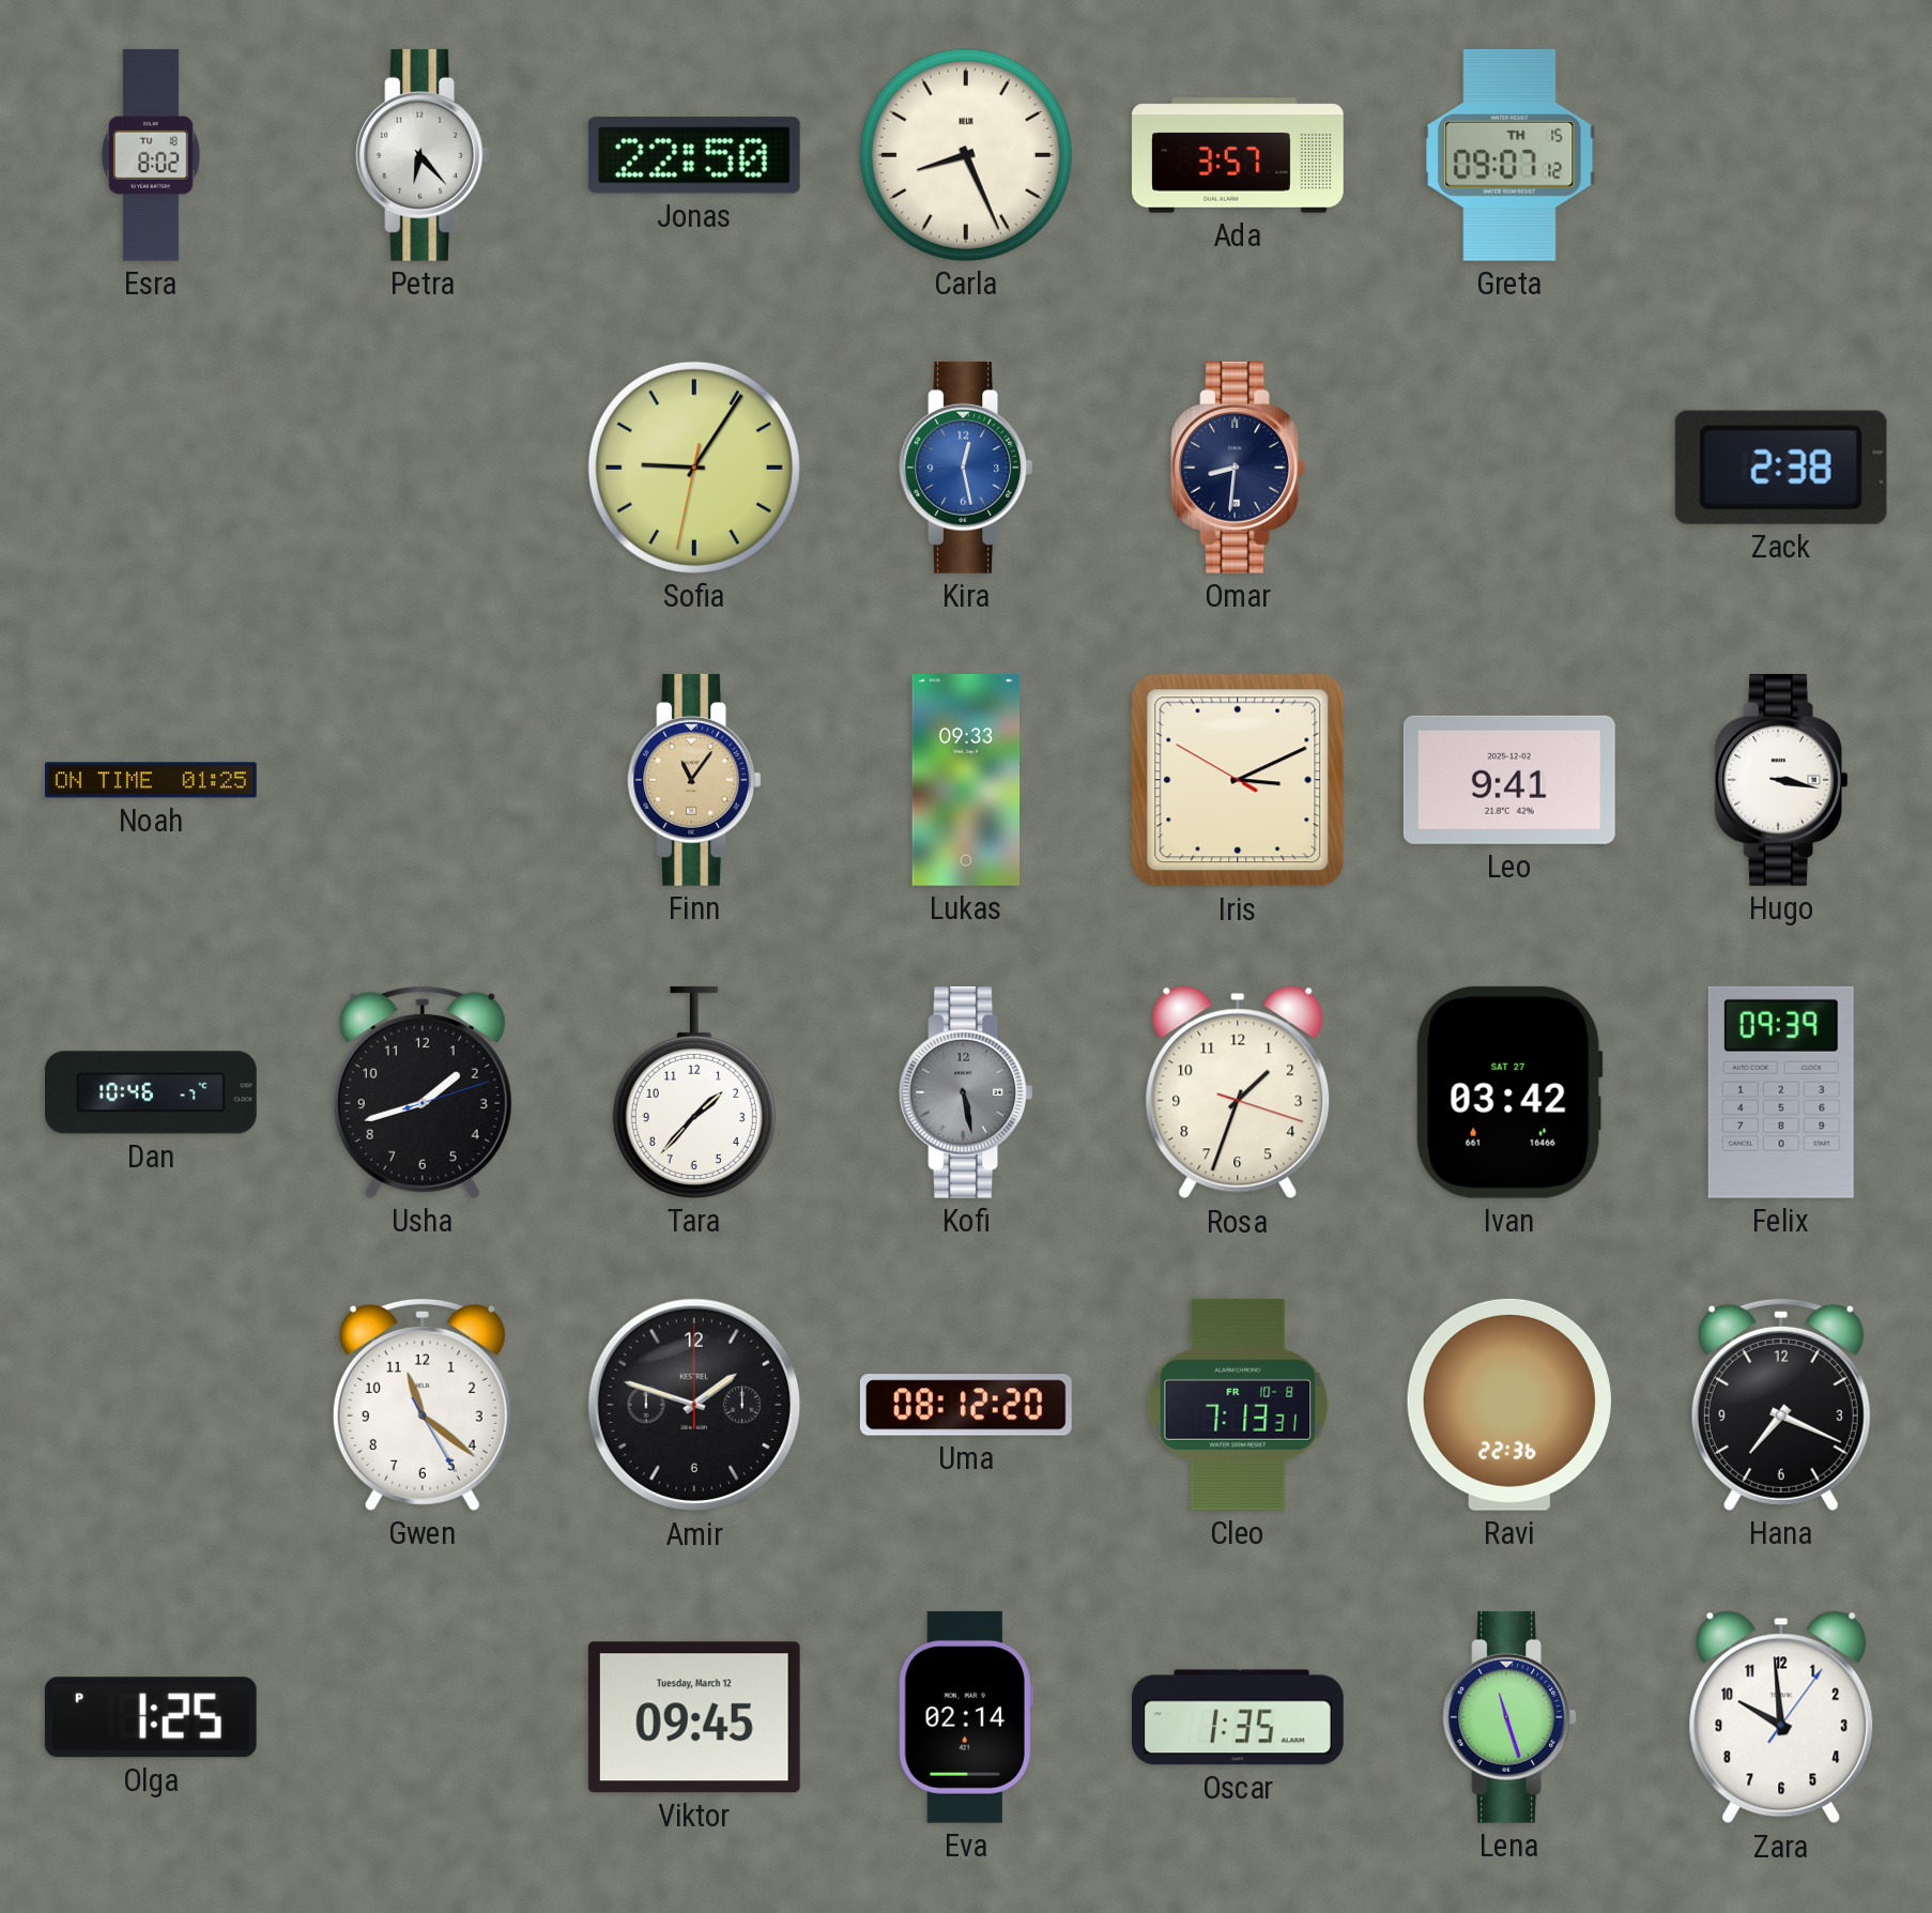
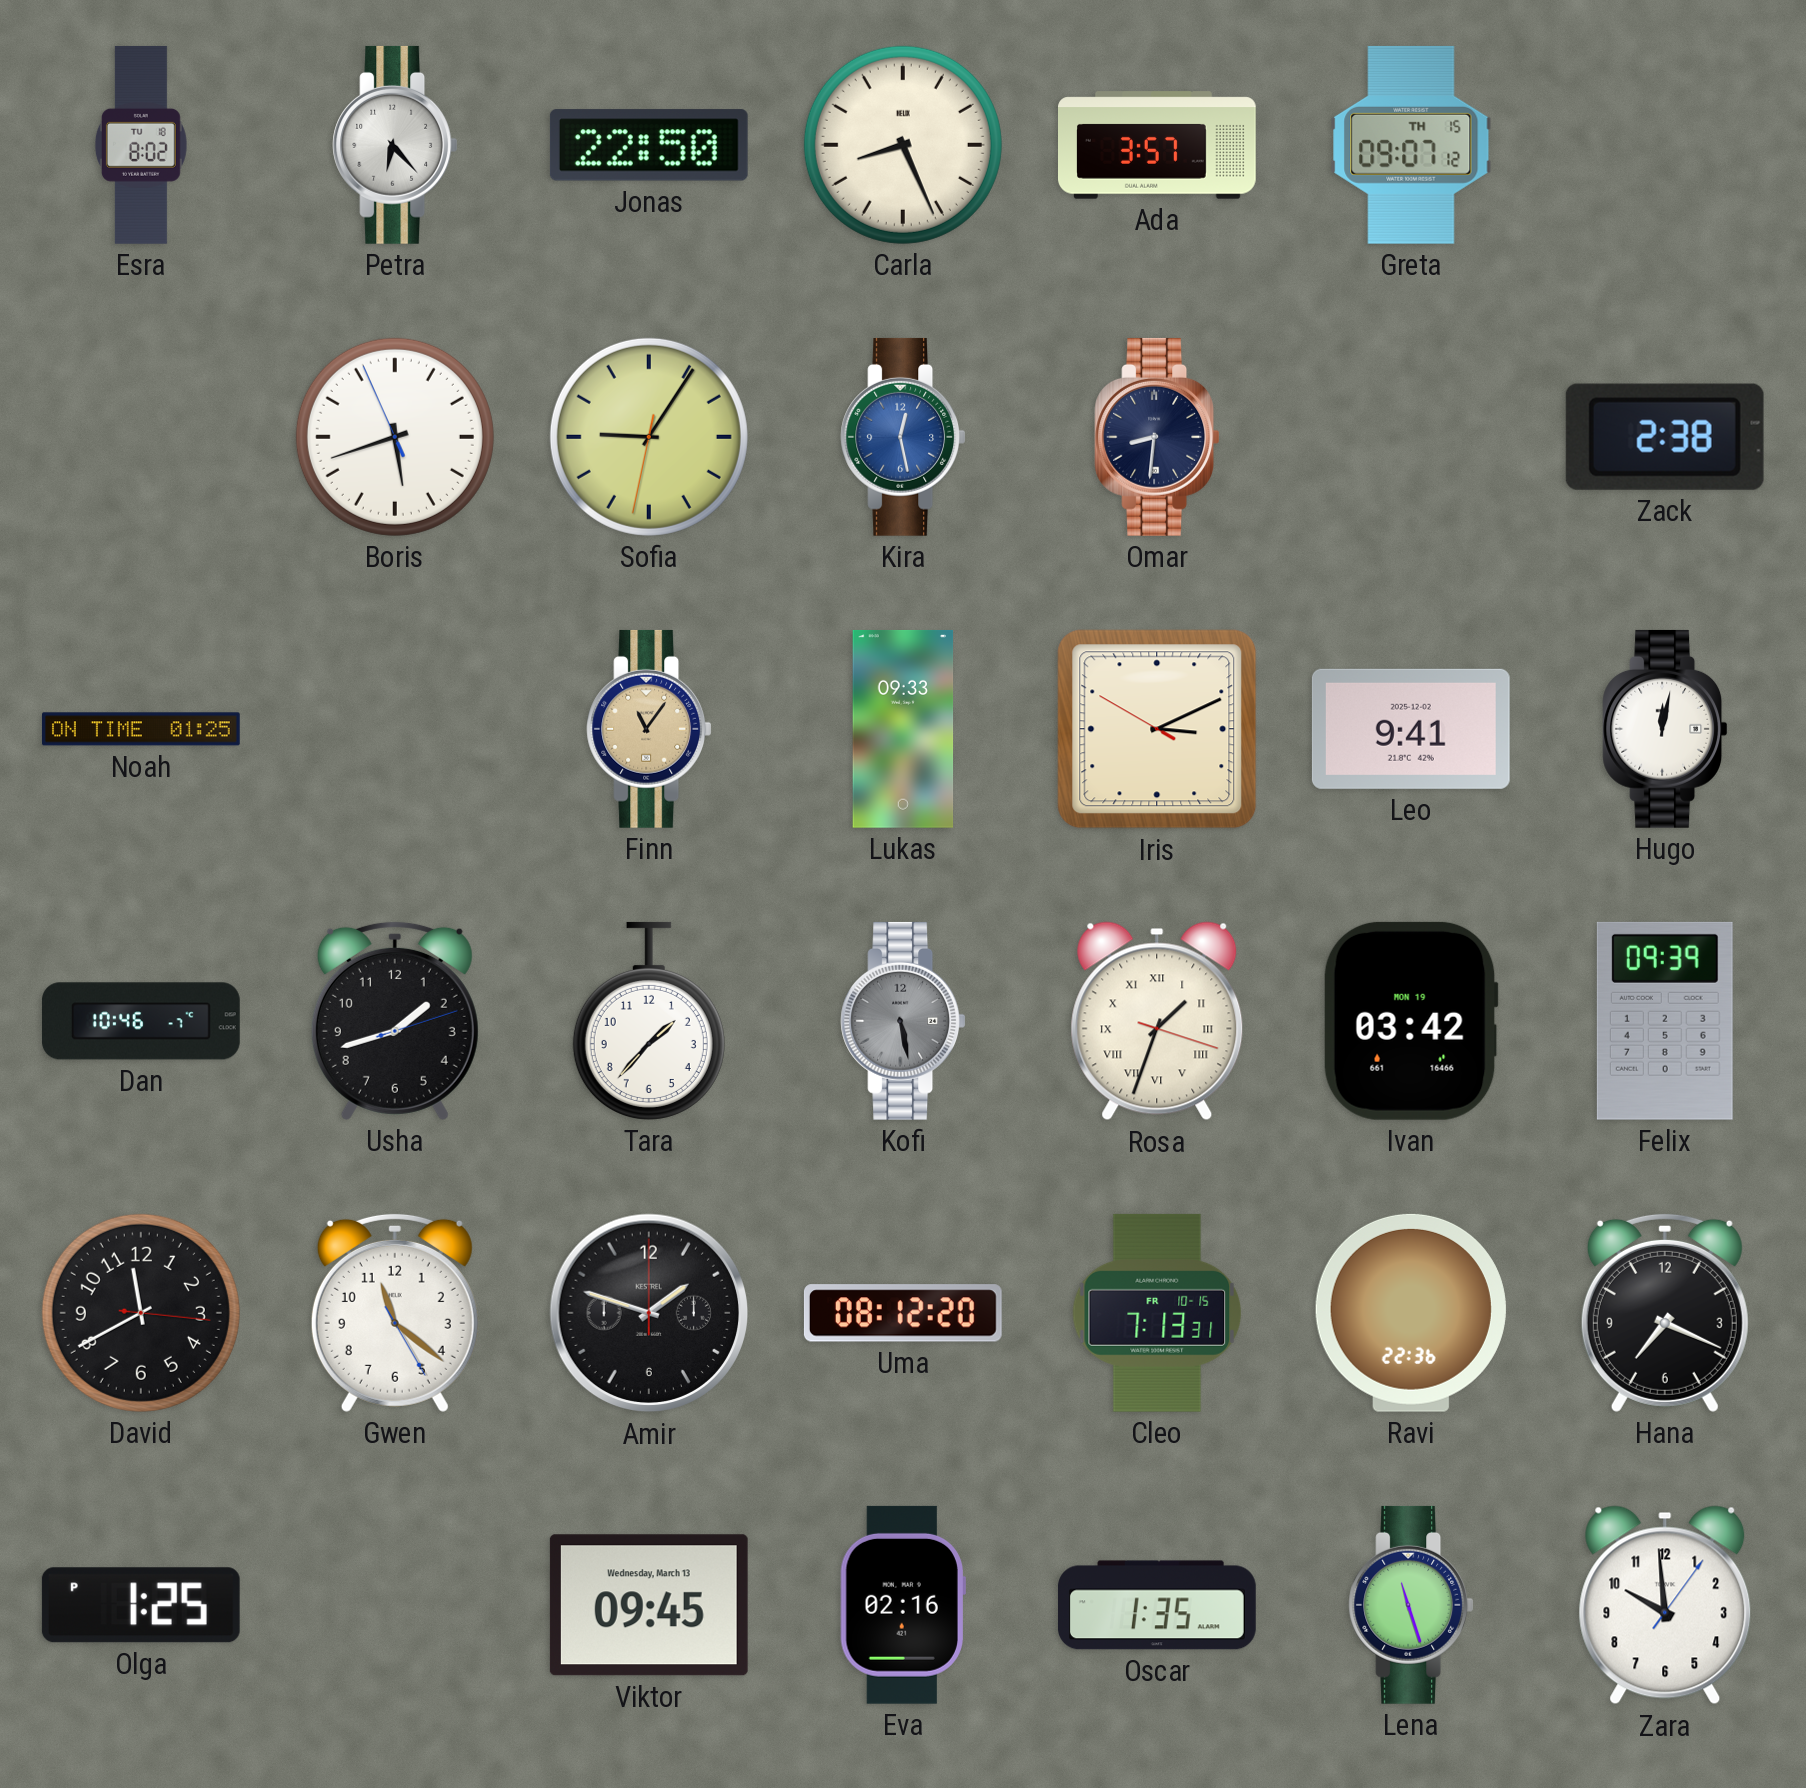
Boris: none -> 5:41 (395, 437)
Hugo: 3:17 -> 12:02 (1665, 729)
Rosa numerals: Arabic -> Roman (1157, 1021)
Ivan date: SAT 27 -> MON 19 (1411, 1021)
David: none -> 11:40 (141, 1313)
Cleo date: FR 10-8 -> FR 10-15 (1157, 1313)
Viktor date: Tuesday, March 12 -> Wednesday, March 13 (649, 1605)
Eva: 02:14 -> 02:16 (903, 1605)
